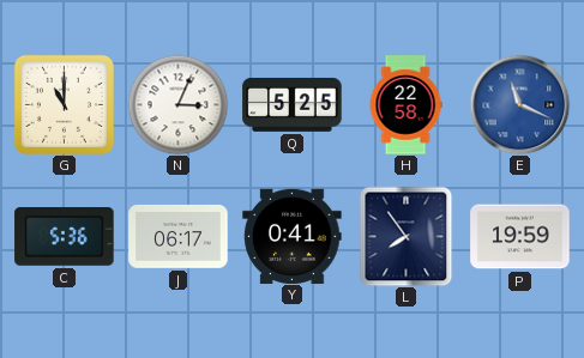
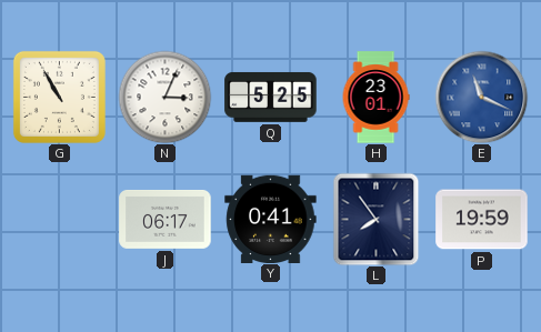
G: 11:00 -> 10:55 (59, 97)
H: 22:58 -> 23:01 (375, 98)
C: 5:36 -> none (65, 237)
